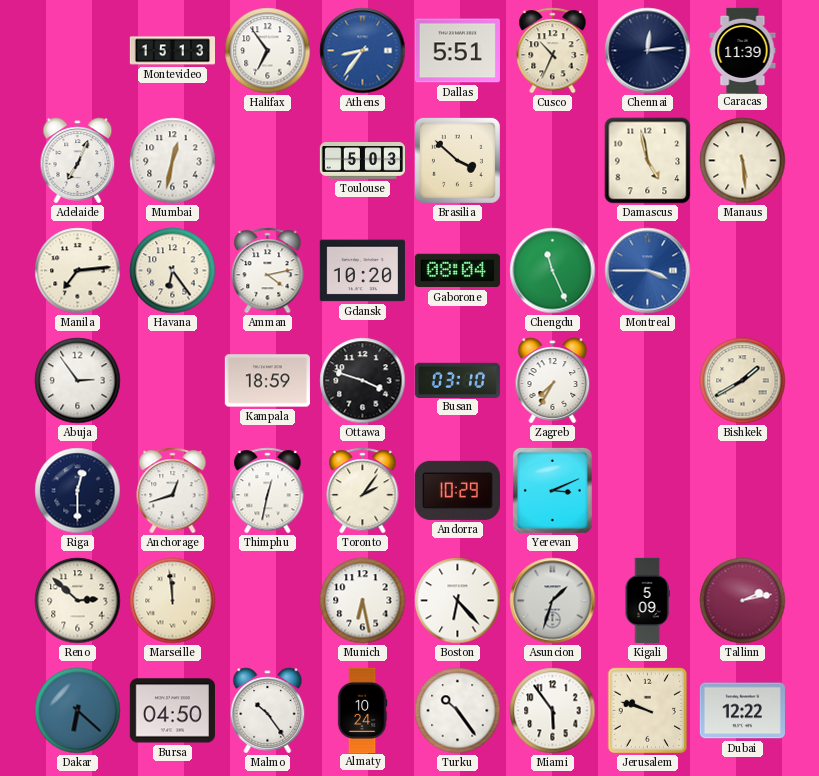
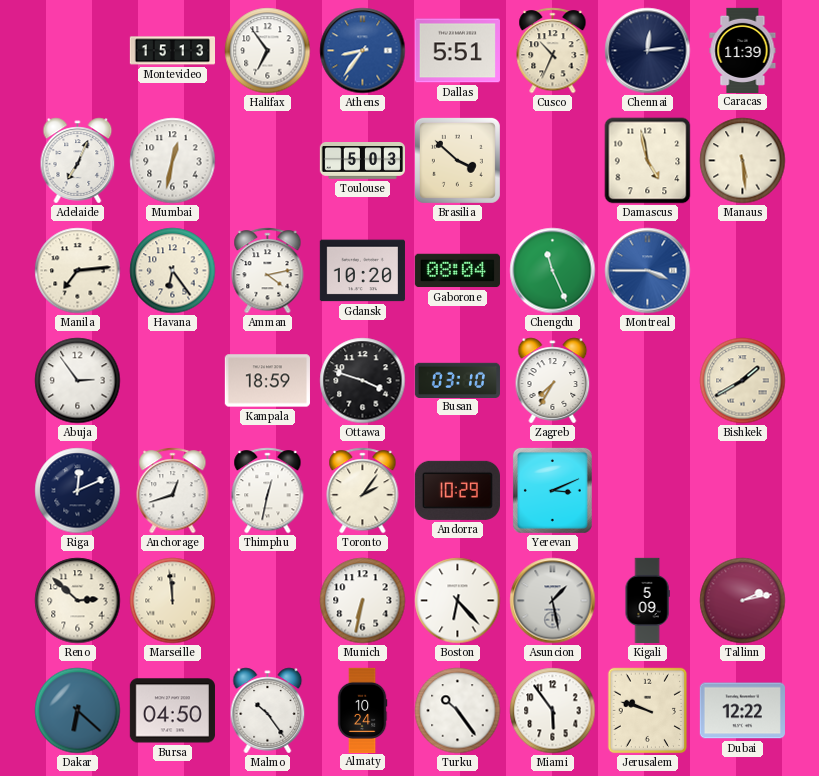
Riga: 12:30 -> 12:11 (78, 491)
Munich: 6:28 -> 6:32 (363, 601)
Asuncion: 1:33 -> 1:28 (553, 601)
